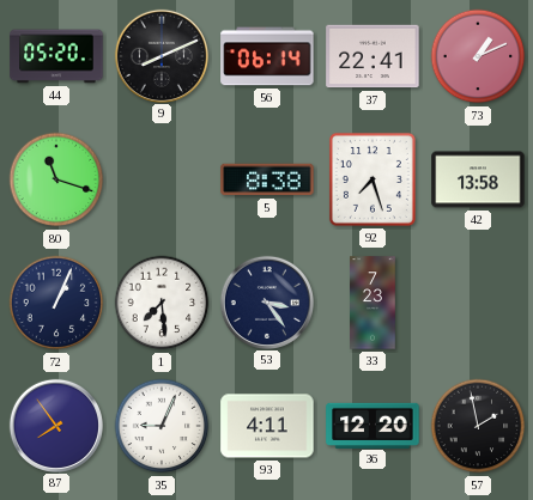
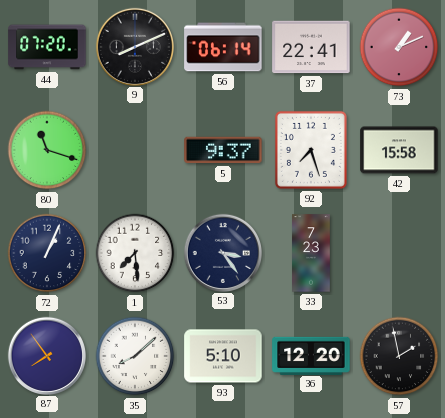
44: 05:20 -> 07:20 (47, 47)
5: 8:38 -> 9:37 (223, 150)
42: 13:58 -> 15:58 (399, 150)
35: 9:04 -> 8:08 (135, 356)
93: 4:11 -> 5:10 (223, 356)
